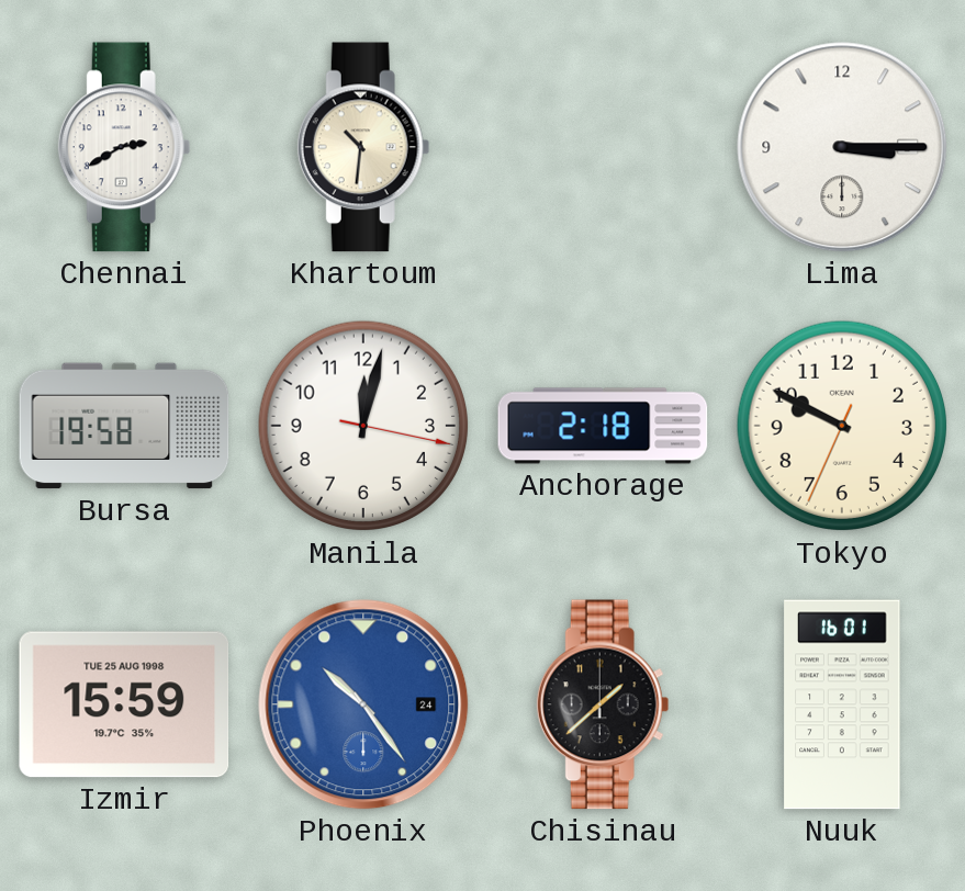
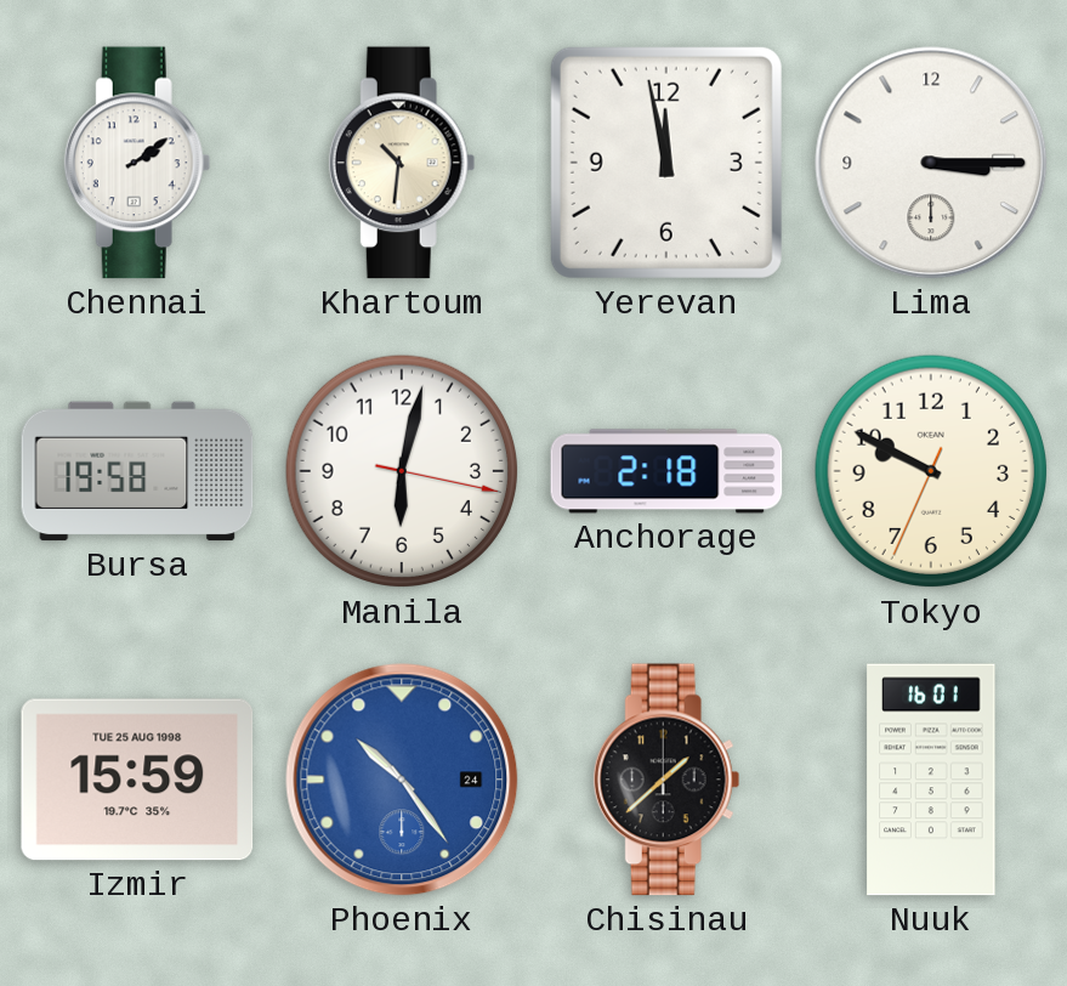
Chennai: 2:40 -> 2:09 (137, 163)
Yerevan: none -> 11:58 (666, 163)
Manila: 12:02 -> 6:02 (402, 471)
